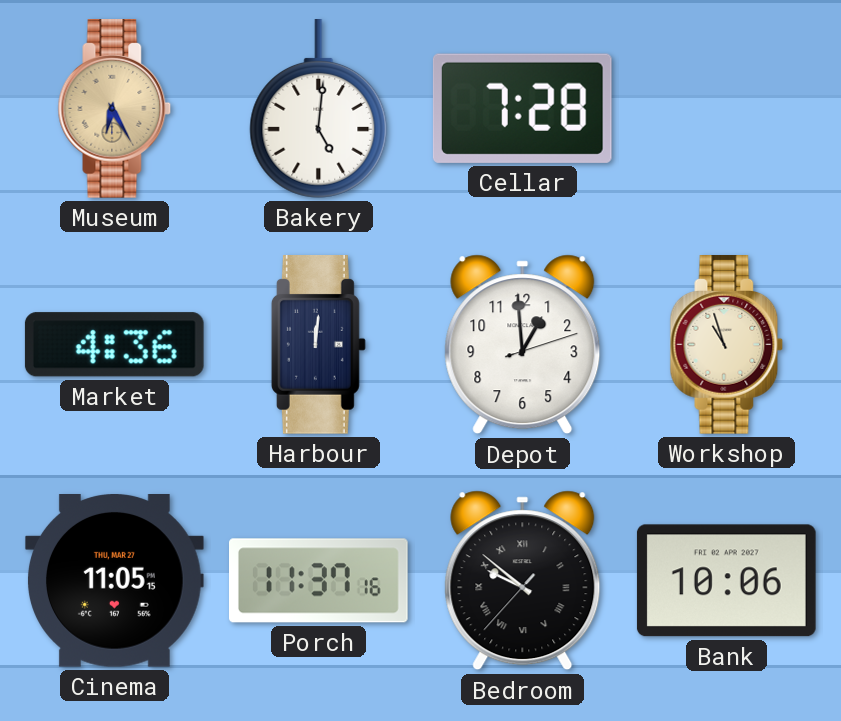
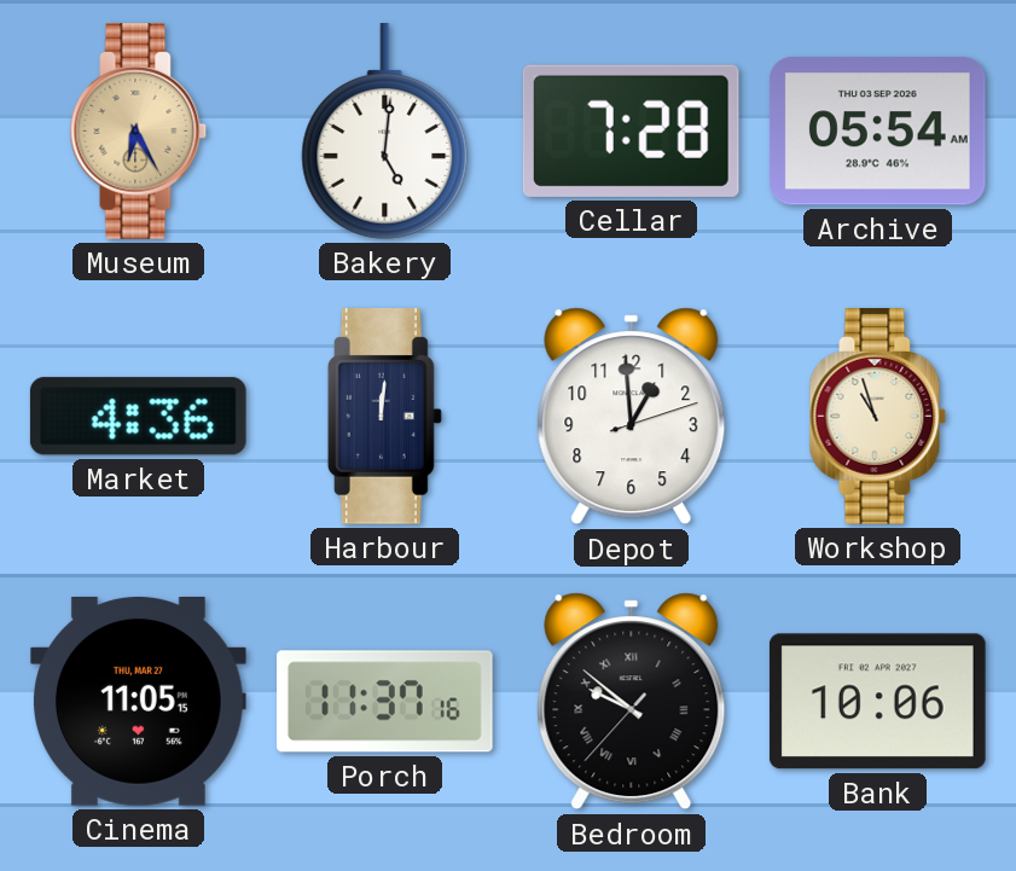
Archive: none -> 05:54 (877, 132)
